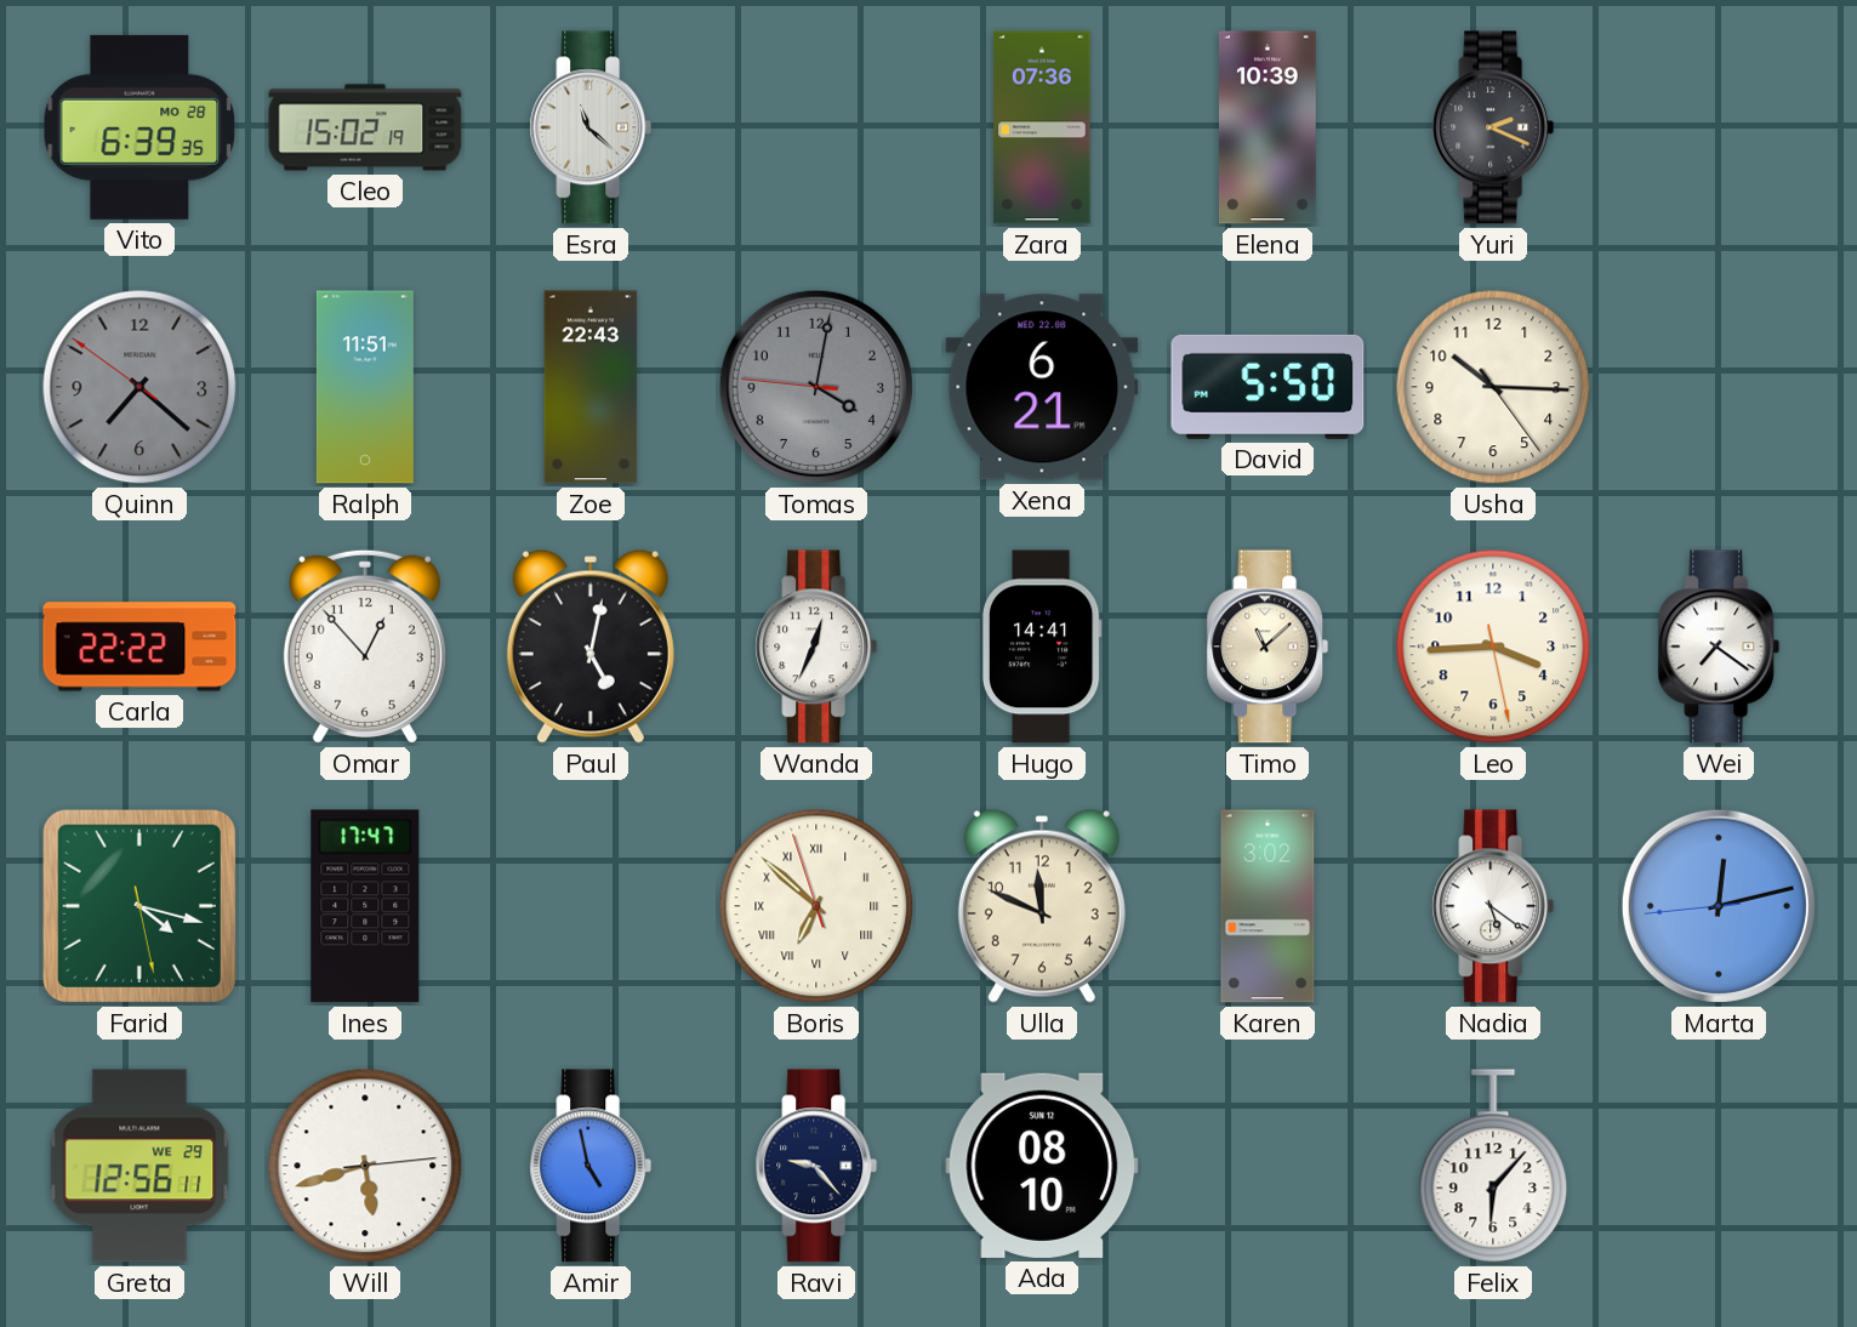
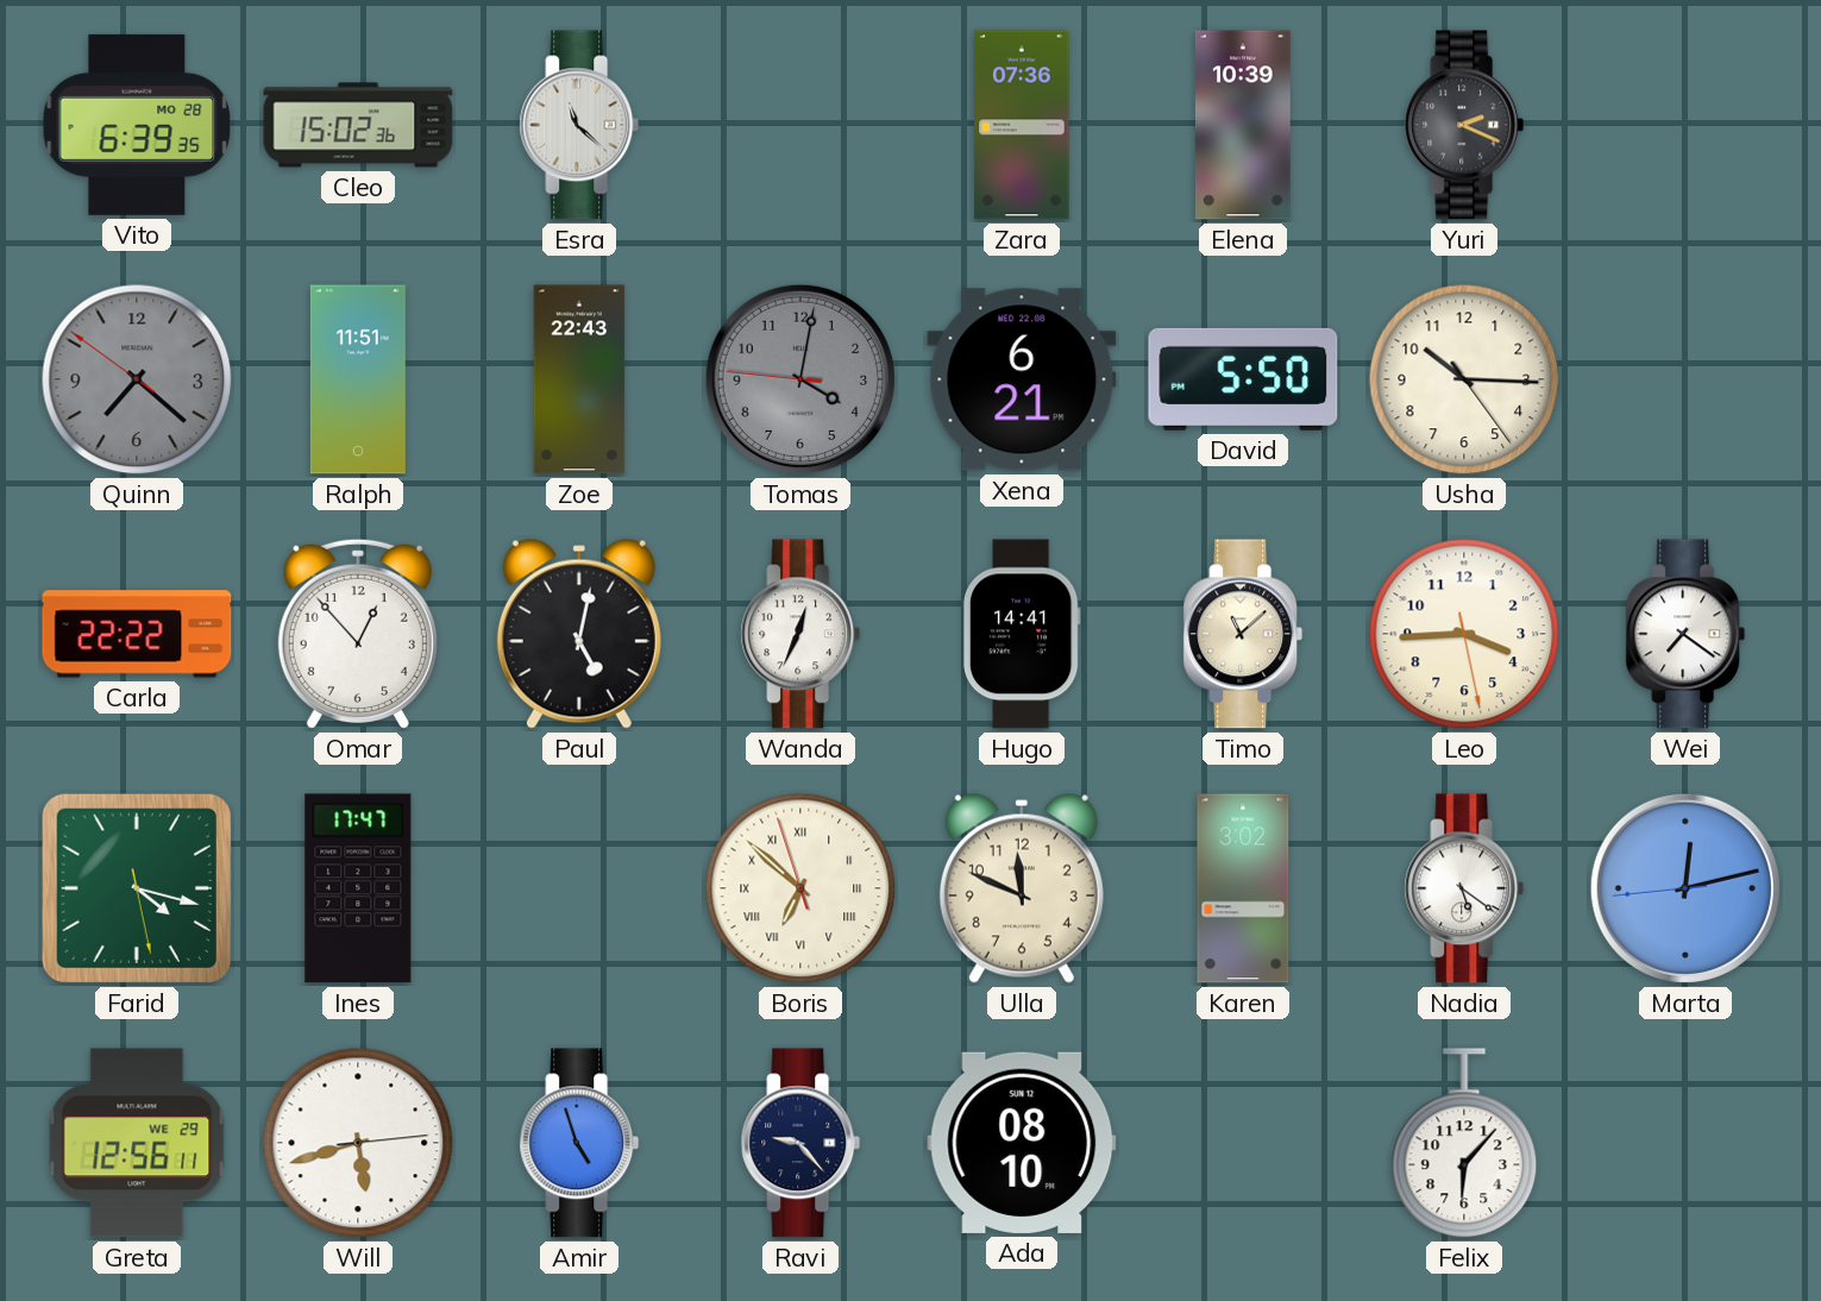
Cleo: 15:02:19 -> 15:02:36 (358, 125)
Amir: 4:58 -> 4:57 (579, 1143)
